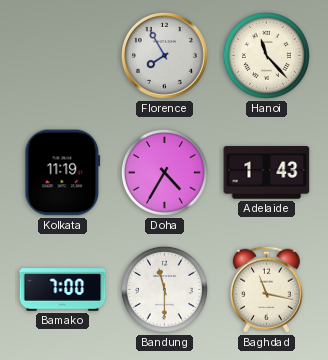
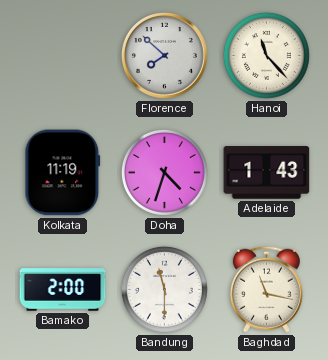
Florence: 7:55 -> 7:52 (164, 55)
Doha: 4:35 -> 4:33 (164, 172)
Bamako: 7:00 -> 2:00 (63, 290)
